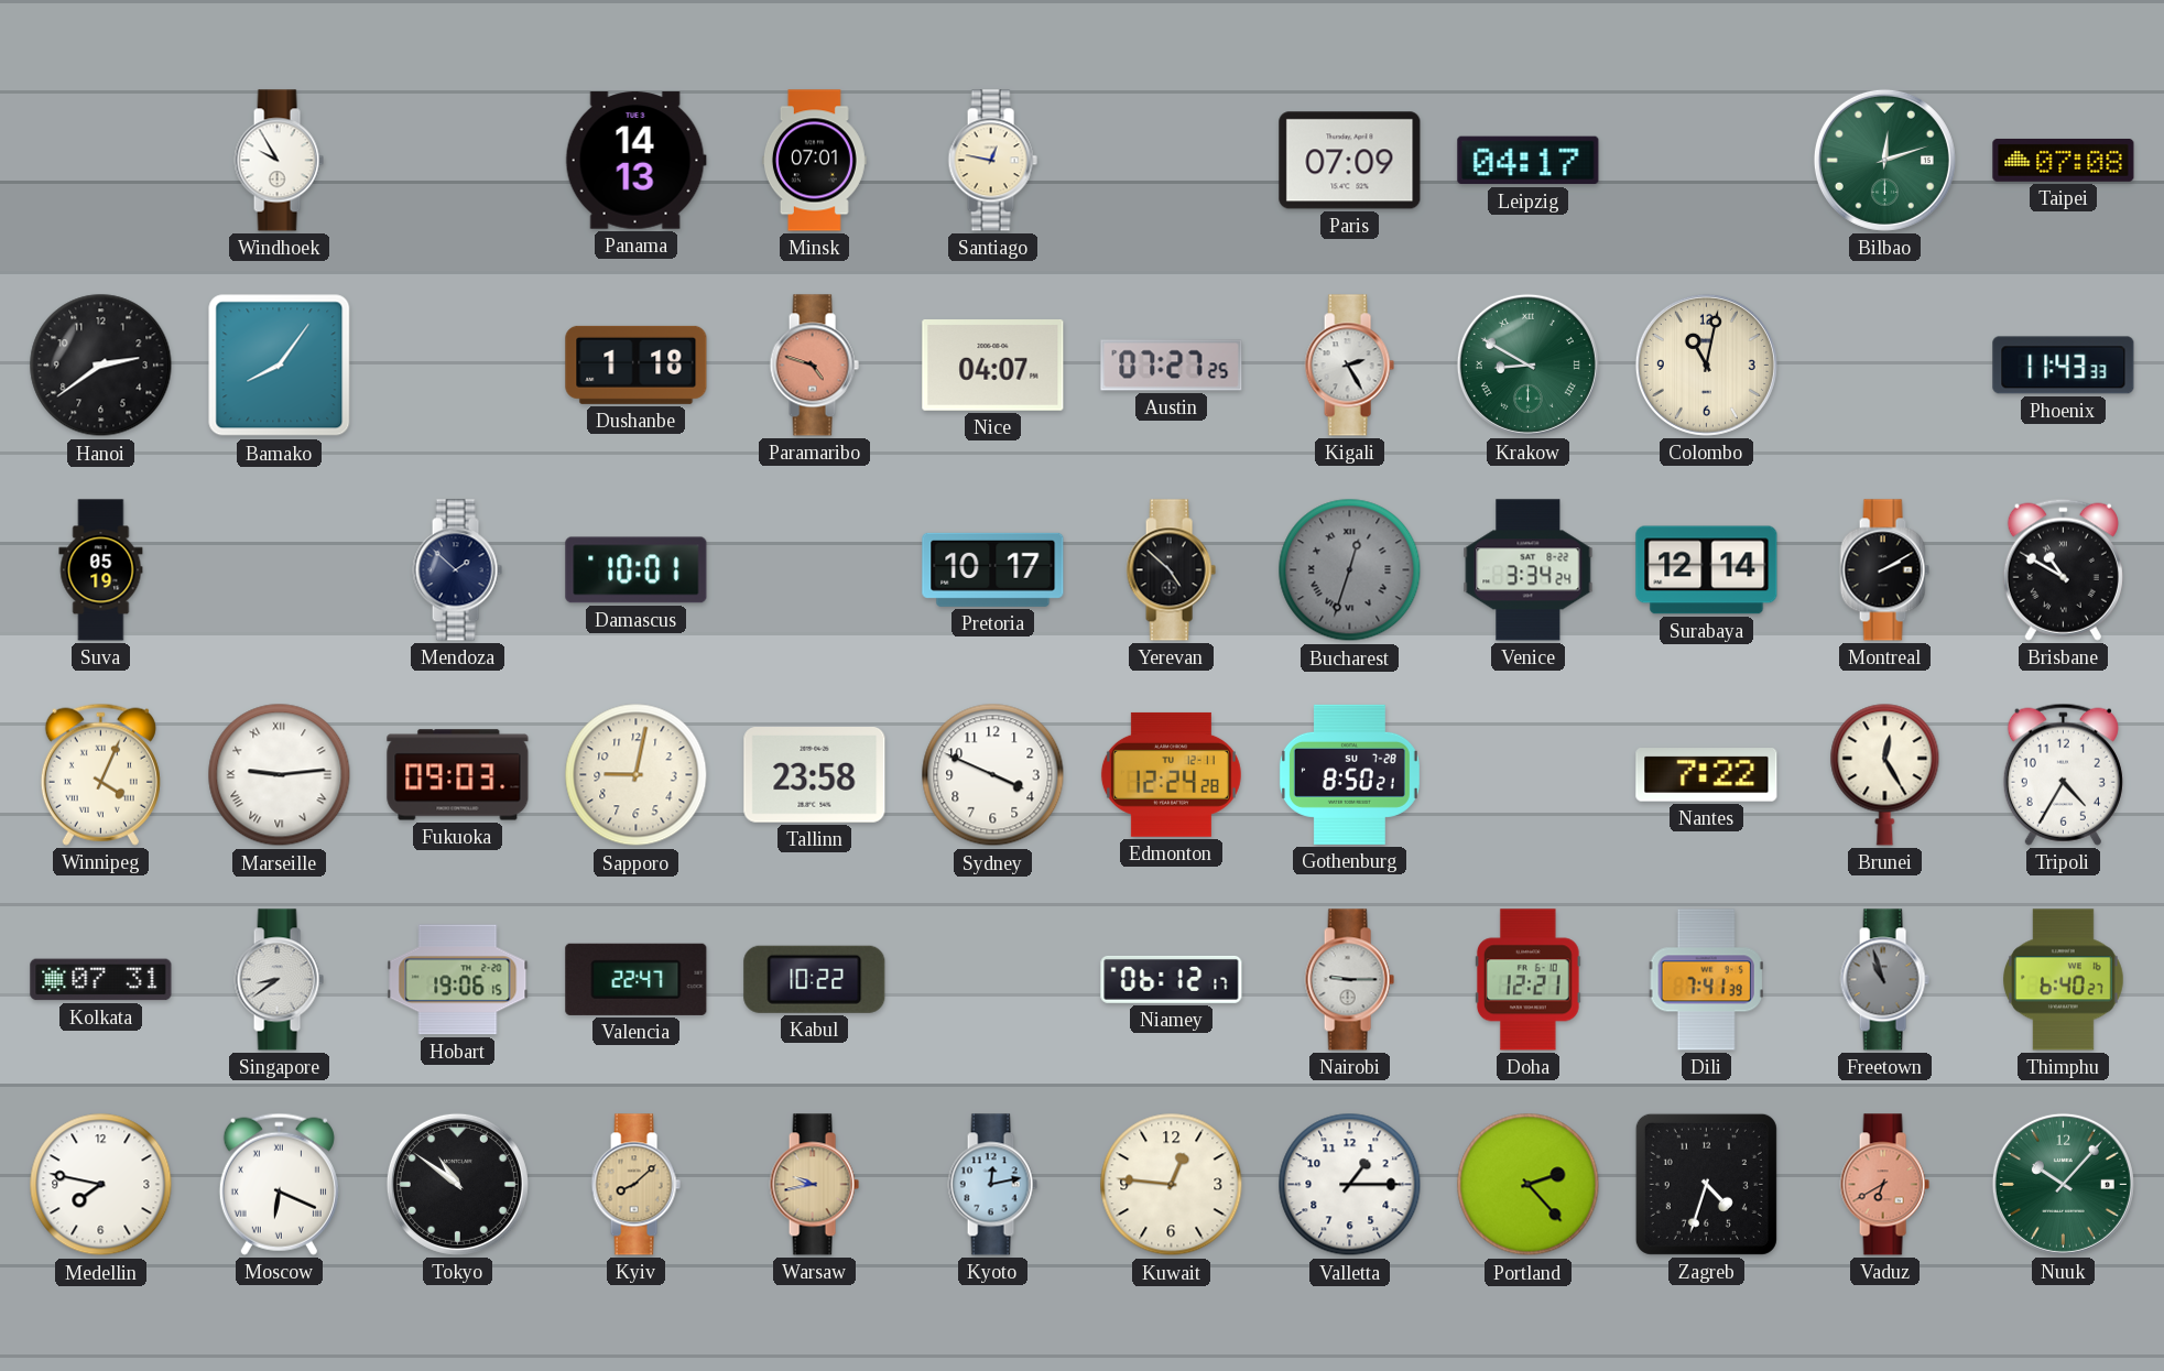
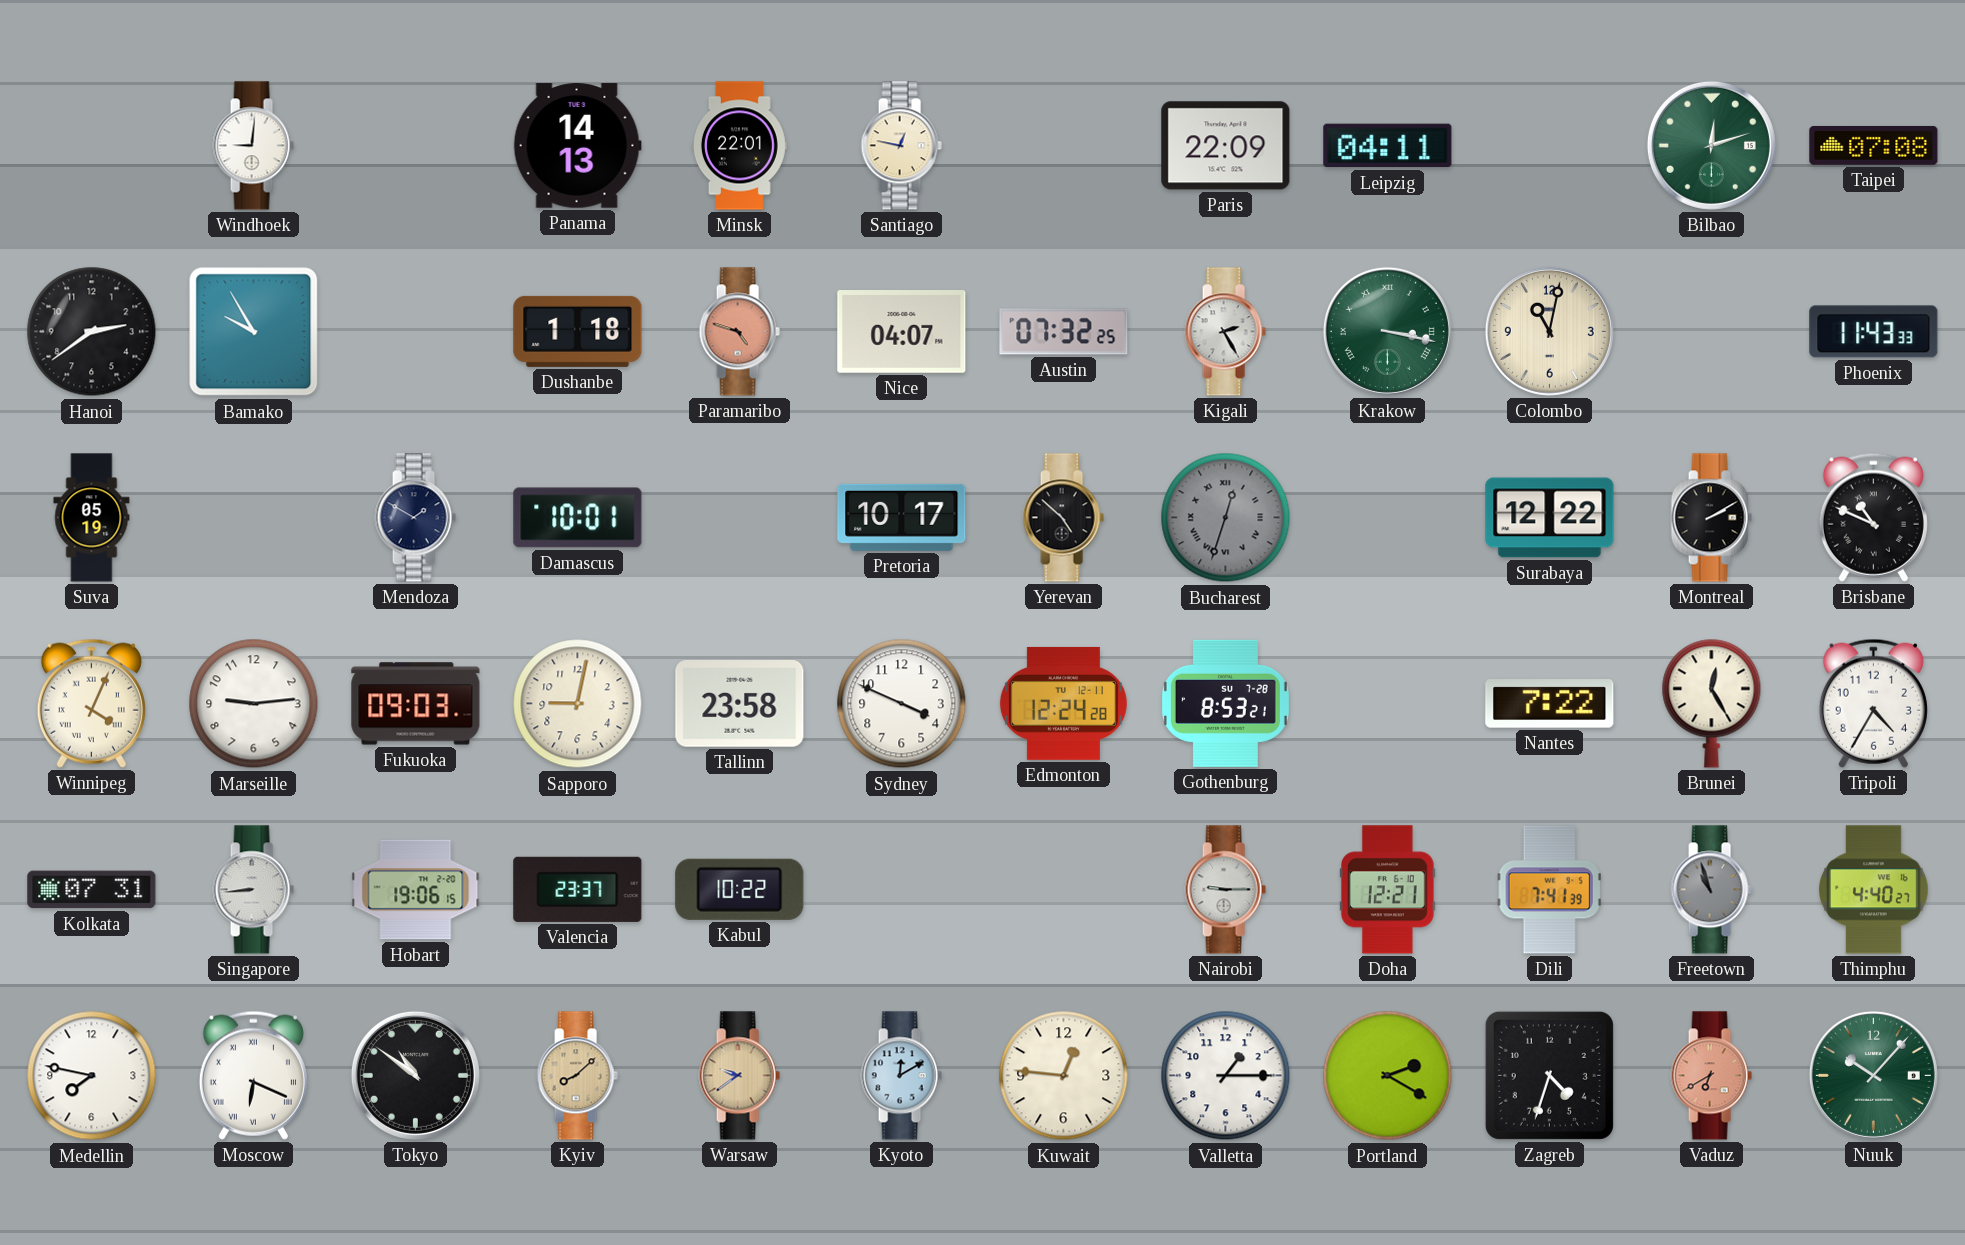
Windhoek: 9:55 -> 9:01 (253, 146)
Minsk: 07:01 -> 22:01 (739, 146)
Paris: 07:09 -> 22:09 (1226, 146)
Leipzig: 04:17 -> 04:11 (1388, 146)
Bamako: 8:06 -> 9:55 (254, 332)
Austin: 07:27 -> 07:32 (1064, 332)
Krakow: 8:50 -> 3:17 (1387, 331)
Mendoza: 1:52 -> 1:50 (415, 518)
Venice: 3:34 -> none (1529, 570)
Surabaya: 12:14 -> 12:22 (1550, 518)
Brisbane: 10:50 -> 10:49 (1873, 517)
Marseille numerals: Roman -> Arabic (254, 704)
Gothenburg: 8:50 -> 8:53 (1225, 703)
Singapore: 8:39 -> 8:44 (253, 890)
Valencia: 22:47 -> 23:37 (578, 889)
Niamey: 06:12 -> none (1172, 979)
Thimphu: 6:40 -> 4:40 (1874, 890)
Warsaw: 9:43 -> 9:39 (739, 1076)
Kyoto: 12:13 -> 12:10 (901, 1076)
Portland: 2:23 -> 2:20 (1388, 1076)
